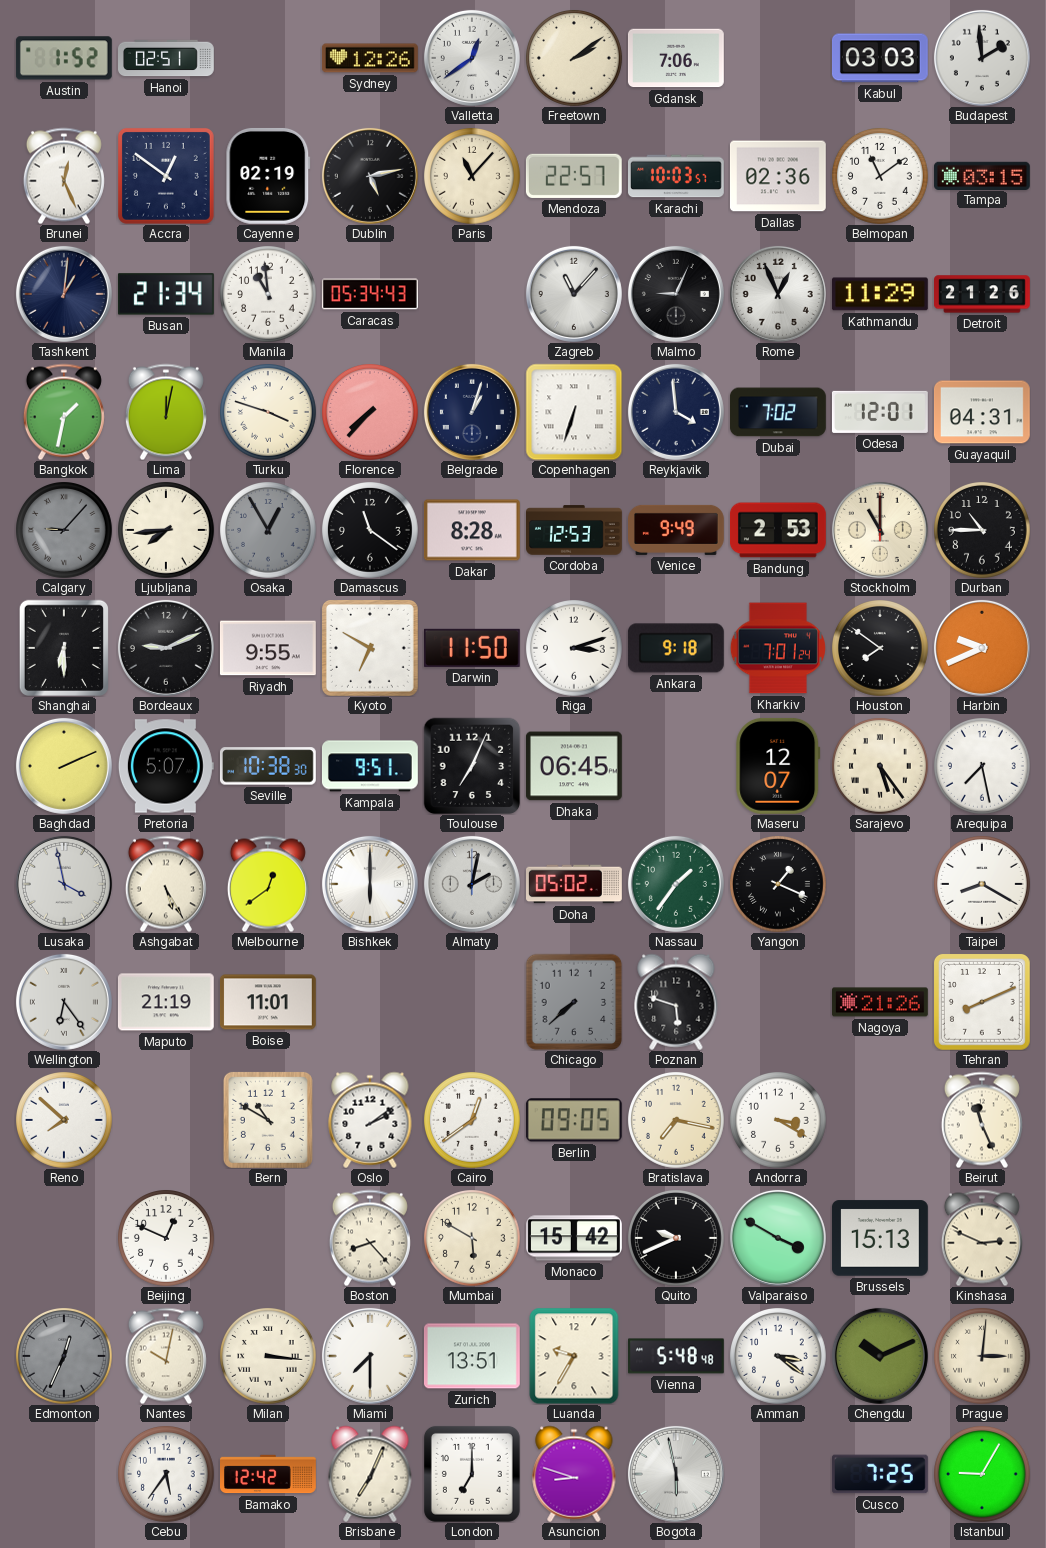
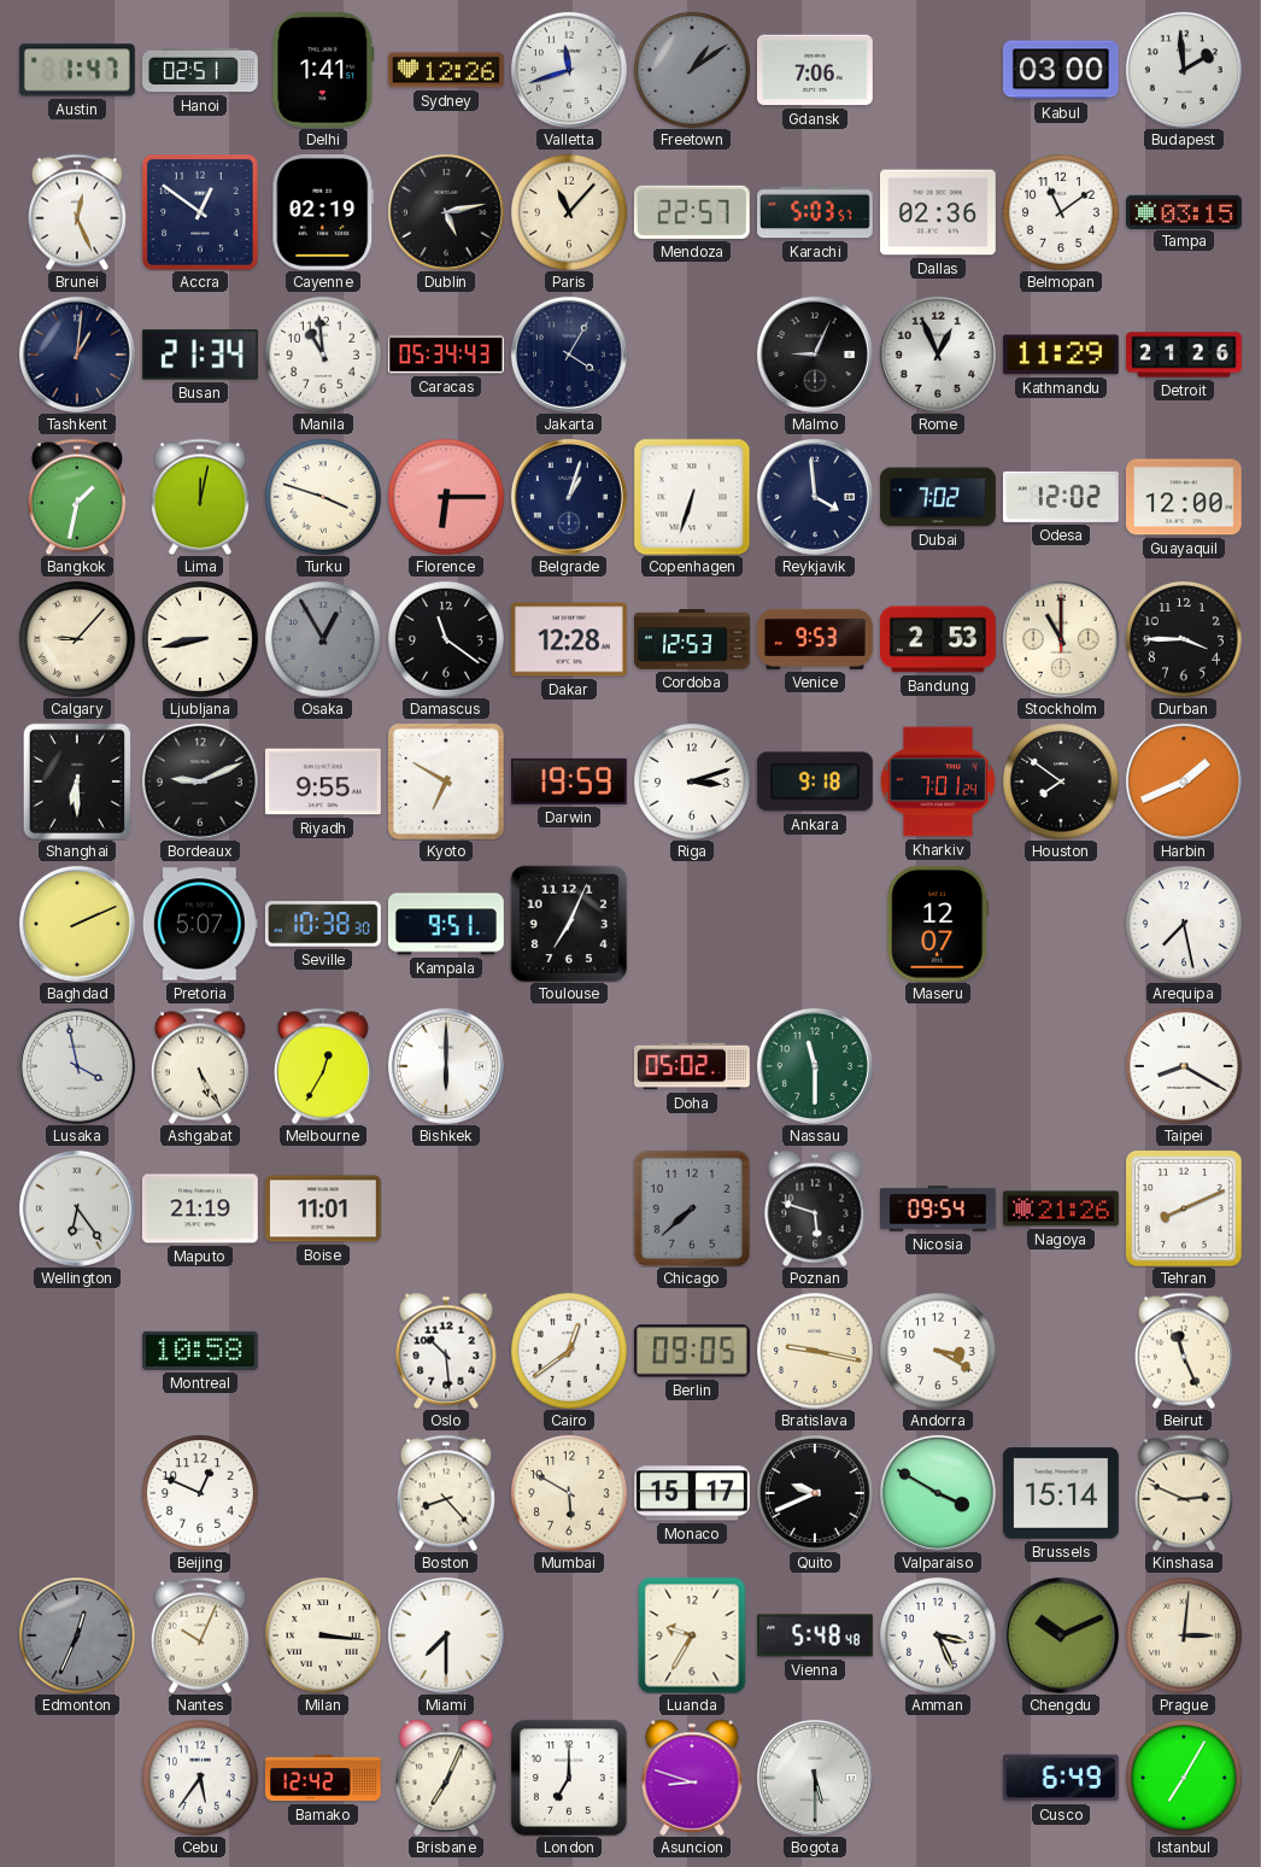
Austin: 1:52 -> 1:47 (77, 70)
Delhi: none -> 1:41 (323, 70)
Valletta: 12:39 -> 11:42 (569, 70)
Freetown: 2:09 -> 1:09 (692, 70)
Freetown dial: cream -> grey (692, 70)
Kabul: 03:03 -> 03:00 (1061, 70)
Karachi: 10:03 -> 5:03 (816, 212)
Jakarta: none -> 4:05 (569, 355)
Zagreb: 11:07 -> none (574, 294)
Florence: 7:37 -> 6:15 (446, 497)
Odesa: 12:01 -> 12:02 (1061, 497)
Guayaquil: 04:31 -> 12:00 (1184, 497)
Calgary dial: grey -> cream (77, 639)
Ljubljana: 7:44 -> 8:43 (200, 639)
Dakar: 8:28 -> 12:28 (569, 639)
Venice: 9:49 -> 9:53 (816, 639)
Durban: 10:45 -> 3:45 (1184, 639)
Darwin: 11:50 -> 19:59 (569, 782)
Harbin: 9:41 -> 1:41 (1184, 782)
Dhaka: 06:45 -> none (574, 766)
Sarajevo: 5:24 -> none (880, 766)
Melbourne: 12:39 -> 12:35 (323, 1066)
Almaty: 2:02 -> none (472, 884)
Nassau: 1:36 -> 11:30 (815, 1066)
Yangon: 1:19 -> none (778, 884)
Nicosia: none -> 09:54 (939, 1208)
Reno: 7:52 -> none (64, 1120)
Montreal: none -> 10:58 (200, 1351)
Bern: 10:50 -> none (268, 1120)
Oslo: 2:09 -> 10:29 (446, 1351)
Bratislava: 7:17 -> 9:17 (815, 1351)
Monaco: 15:42 -> 15:17 (693, 1493)
Brussels: 15:13 -> 15:14 (1061, 1493)
Nantes: 10:02 -> 10:04 (200, 1635)
Zurich: 13:51 -> none (472, 1356)
Amman: 3:21 -> 3:26 (938, 1635)
Bogota: 5:58 -> 5:30 (815, 1778)
Cusco: 7:25 -> 6:49 (1061, 1778)
Istanbul: 9:05 -> 7:05 (1184, 1778)
